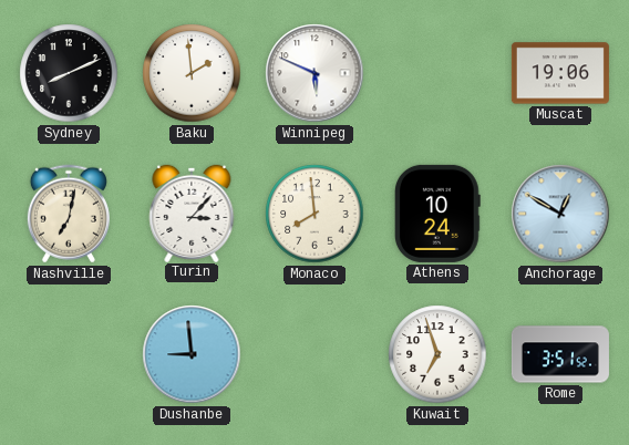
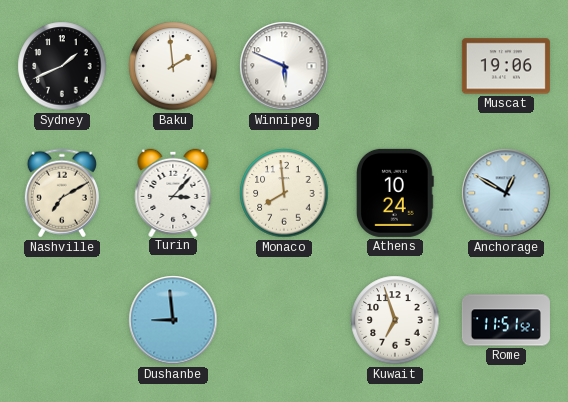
Sydney: 8:11 -> 1:41 (62, 66)
Nashville: 7:02 -> 7:10 (62, 193)
Rome: 3:51 -> 11:51 (506, 320)
